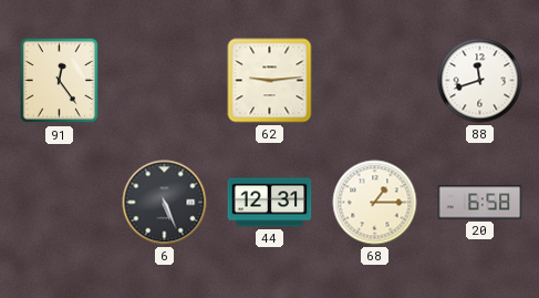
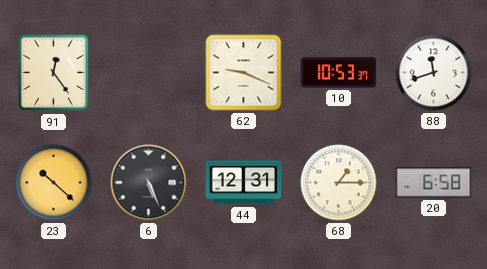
62: 9:14 -> 9:19 (244, 73)
10: none -> 10:53 (339, 73)
23: none -> 10:22 (54, 183)
